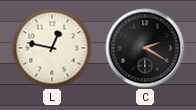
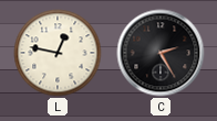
C: 2:20 -> 2:25 (161, 53)
